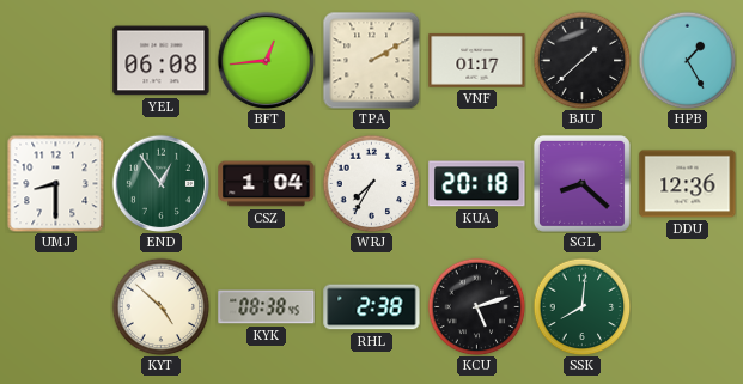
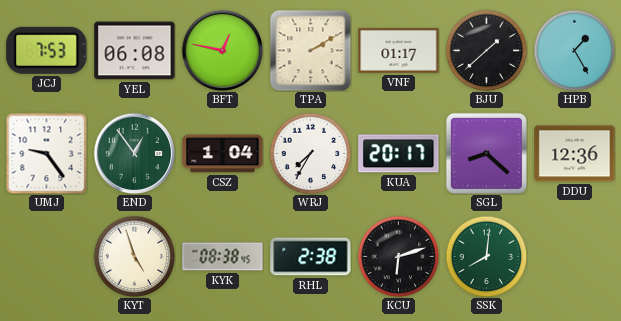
JCJ: none -> 7:53 (47, 50)
BFT: 12:44 -> 12:47 (222, 50)
UMJ: 8:30 -> 9:24 (46, 153)
KUA: 20:18 -> 20:17 (399, 154)
KYT: 4:52 -> 4:57 (134, 256)
KCU: 5:12 -> 6:12 (398, 256)
